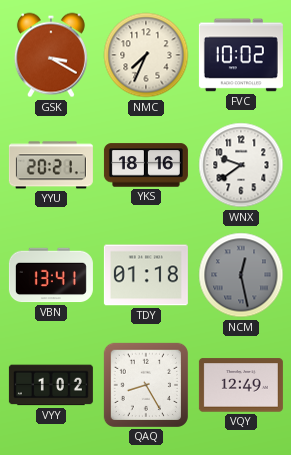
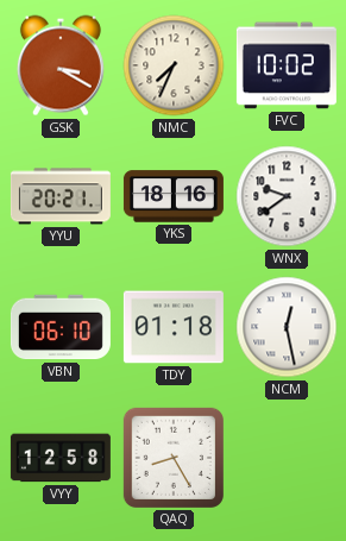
VBN: 13:41 -> 06:10 (61, 327)
NCM dial: grey -> white (287, 327)
VYY: 1:02 -> 12:58 (61, 458)
VQY: 12:49 -> none (241, 385)
